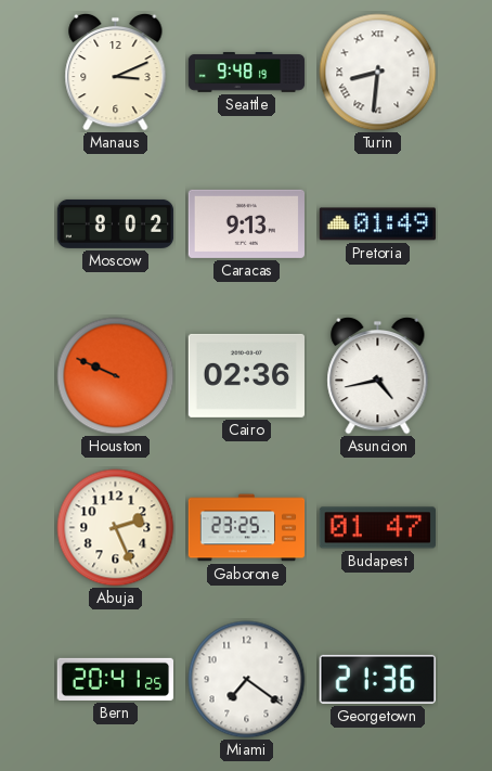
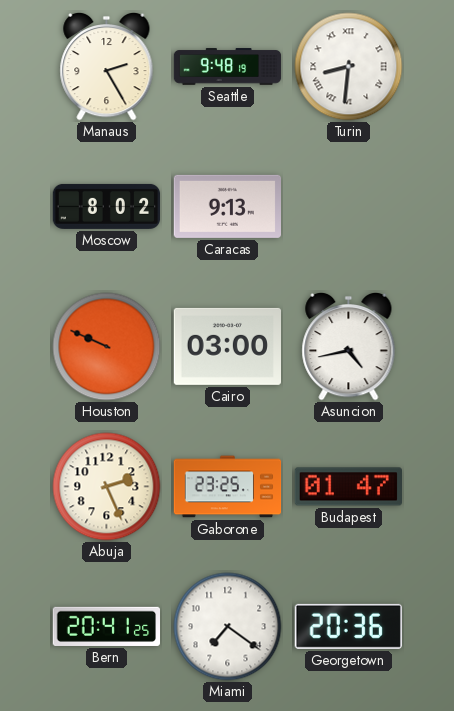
Manaus: 3:11 -> 2:25 (107, 66)
Pretoria: 01:49 -> none (377, 224)
Cairo: 02:36 -> 03:00 (227, 346)
Georgetown: 21:36 -> 20:36 (348, 626)
